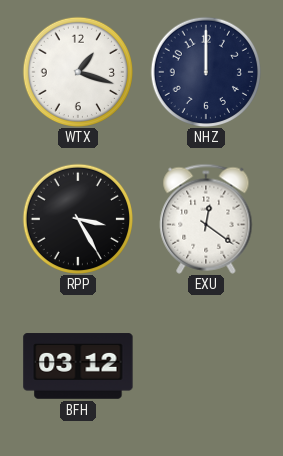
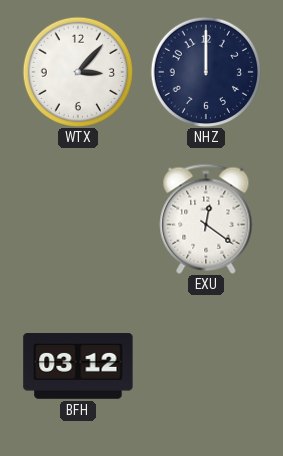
WTX: 1:18 -> 3:07 (77, 71)
RPP: 3:25 -> none (77, 218)
